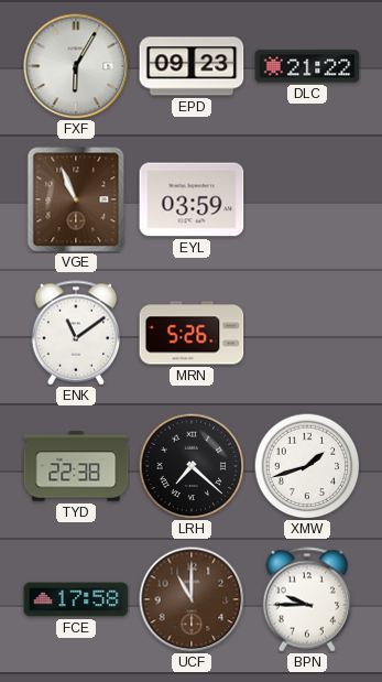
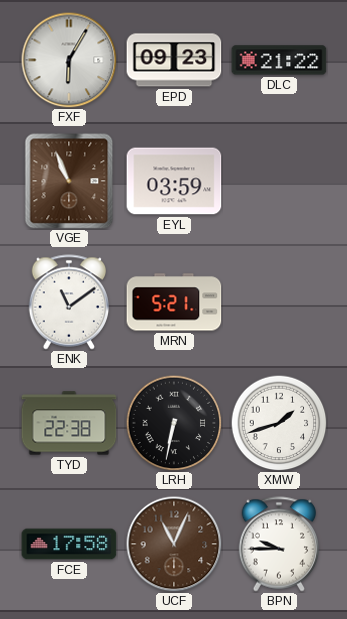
MRN: 5:26 -> 5:21 (174, 302)
LRH: 7:22 -> 6:32 (174, 423)
UCF: 11:00 -> 11:04 (174, 544)
